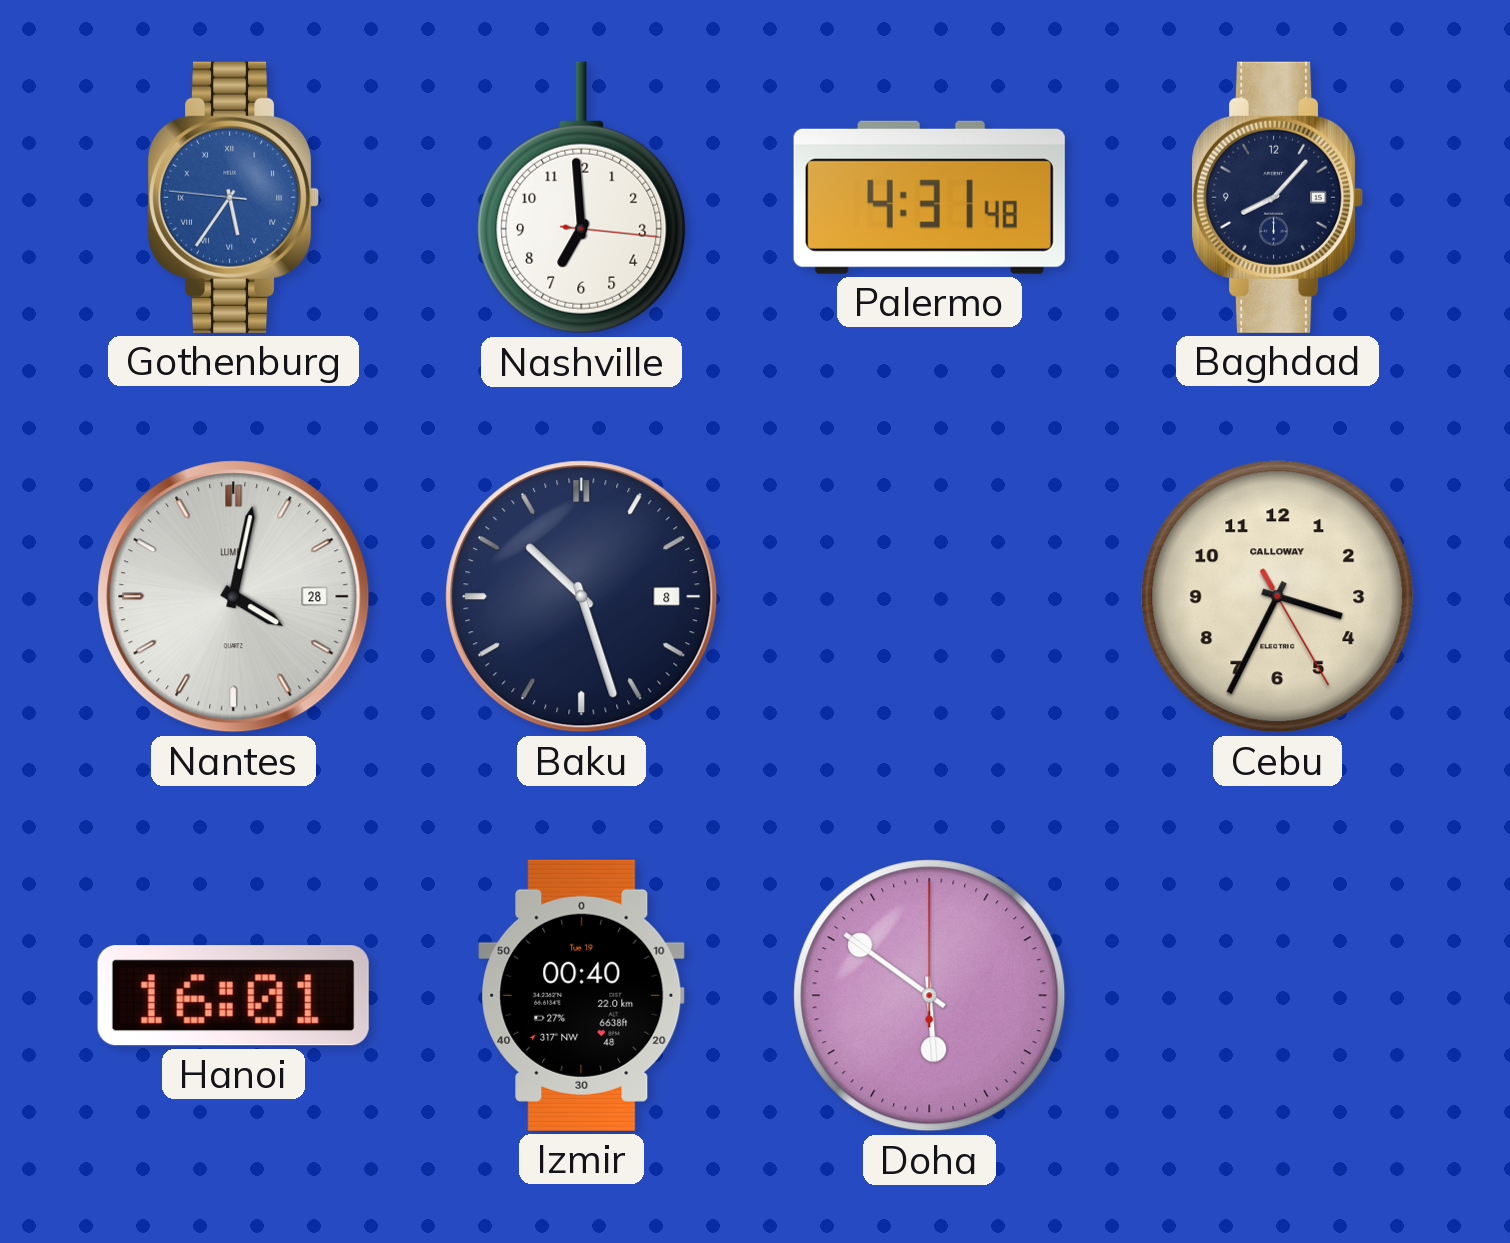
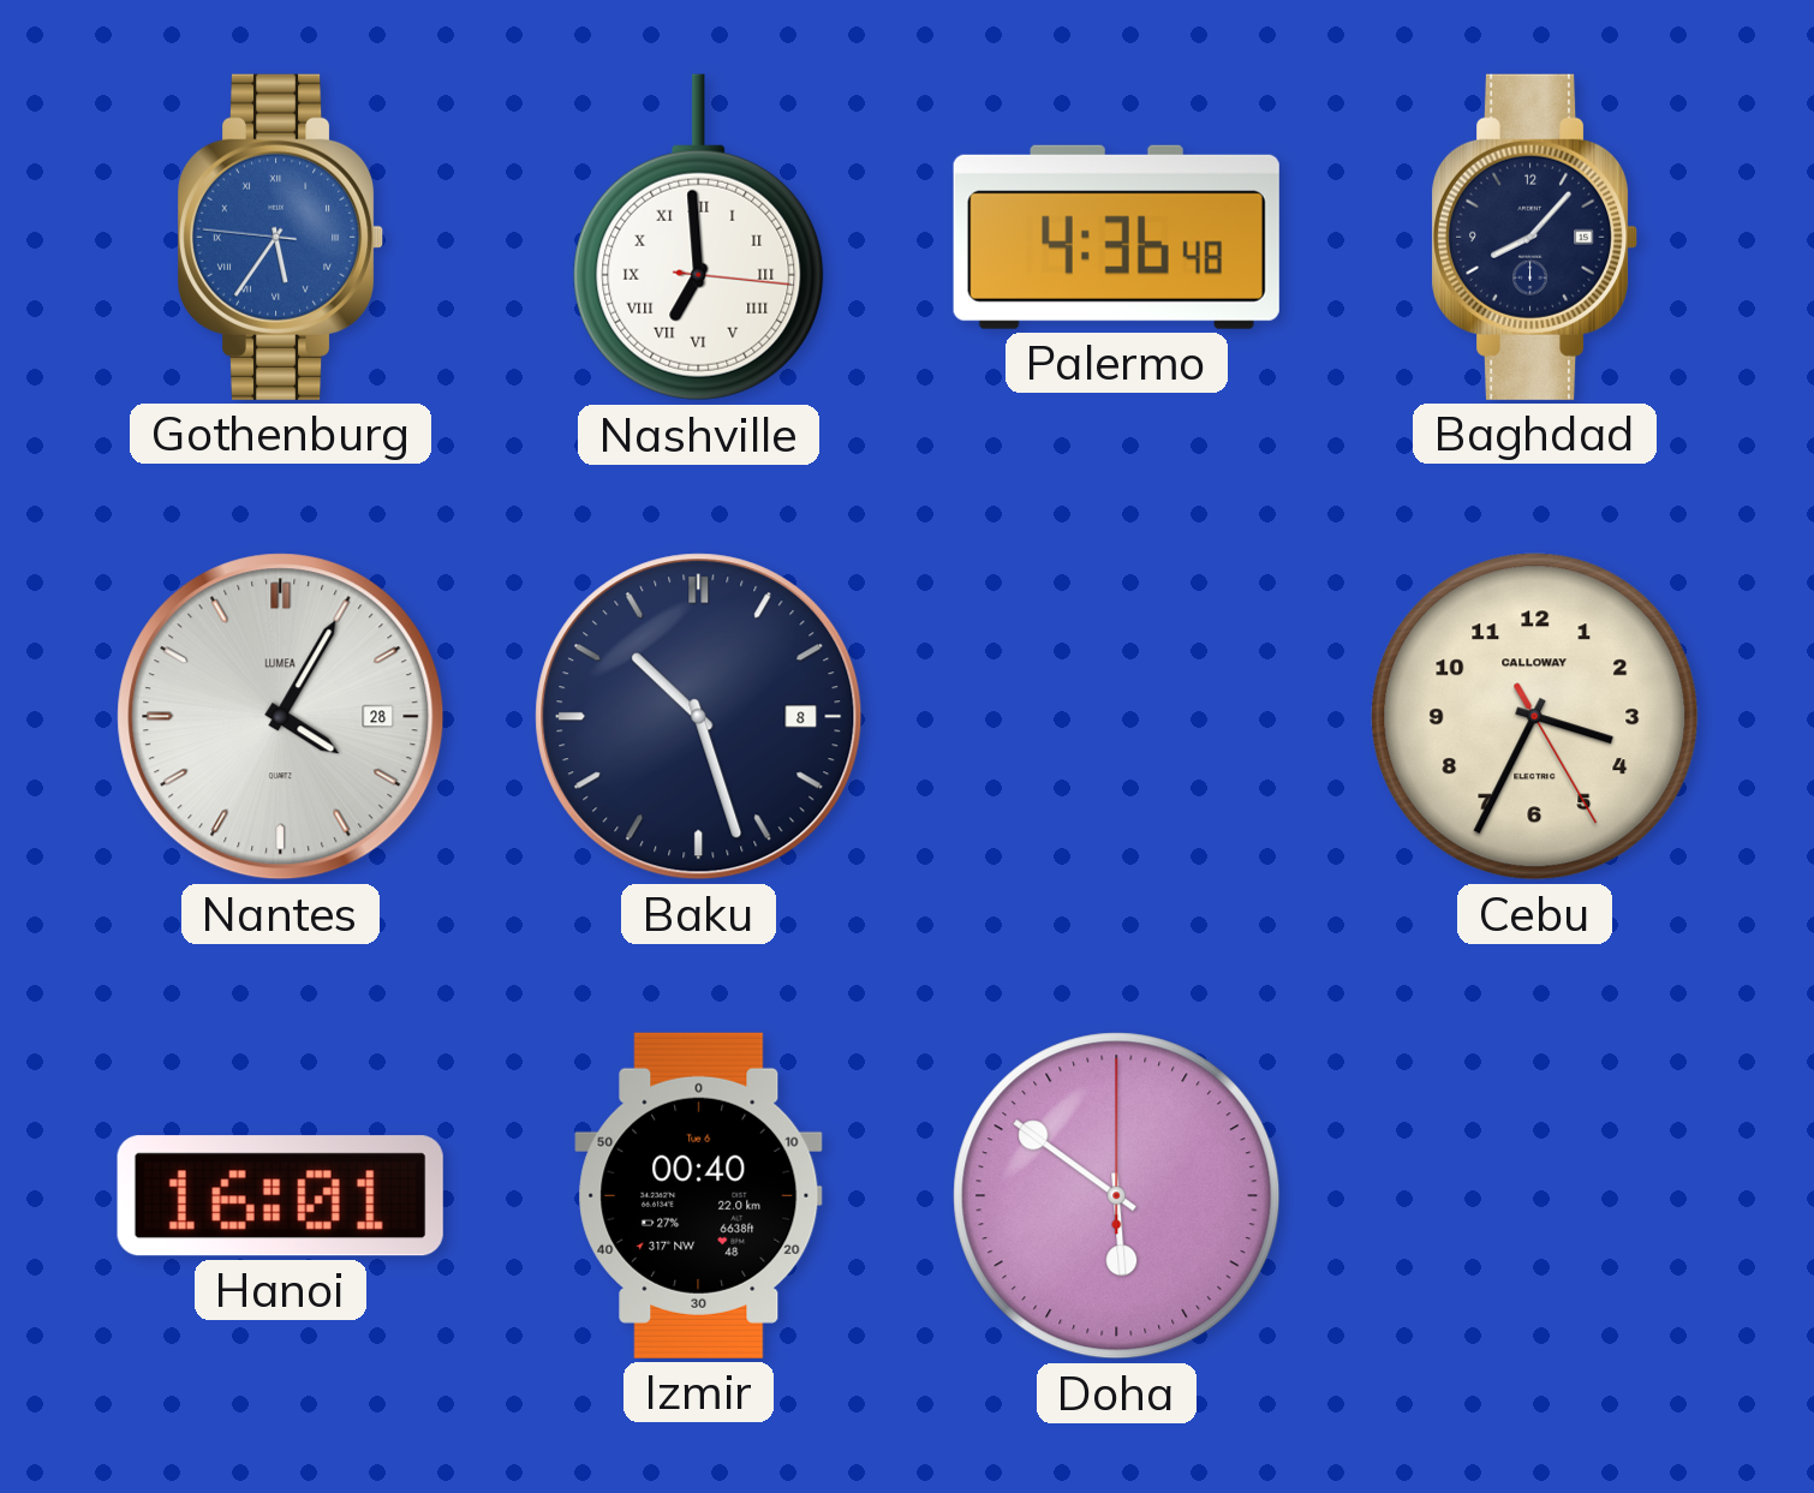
Nashville numerals: Arabic -> Roman (699, 238)
Palermo: 4:31 -> 4:36 (1116, 237)
Nantes: 4:02 -> 4:05 (281, 717)
Izmir date: Tue 19 -> Tue 6 (699, 1195)
